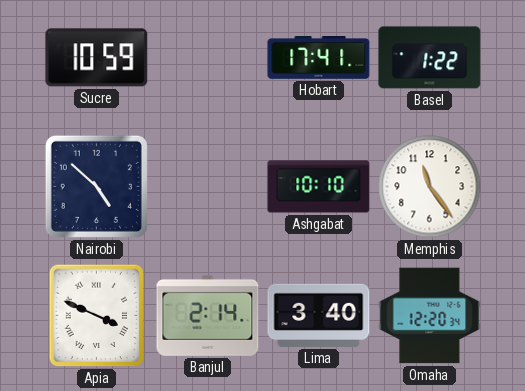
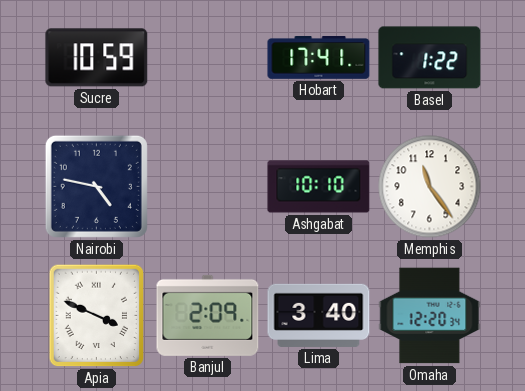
Nairobi: 4:52 -> 4:47 (96, 186)
Banjul: 2:14 -> 2:09 (208, 315)
